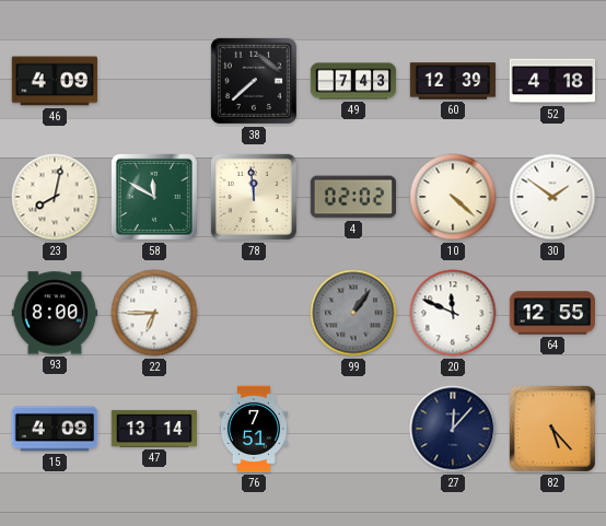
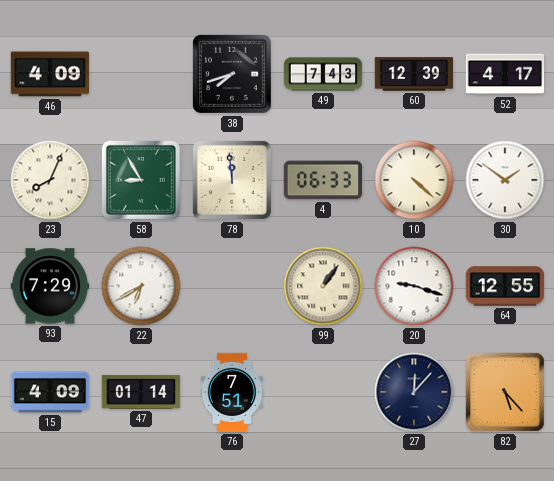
38: 7:38 -> 7:42 (232, 74)
52: 4:18 -> 4:17 (505, 74)
23: 8:02 -> 8:04 (50, 180)
58: 11:50 -> 8:55 (141, 180)
4: 02:02 -> 06:33 (323, 180)
93: 8:00 -> 7:29 (50, 286)
22: 6:45 -> 6:40 (141, 286)
99 dial: grey -> cream (323, 286)
20: 11:49 -> 9:18 (414, 286)
47: 13:14 -> 01:14 (141, 392)
